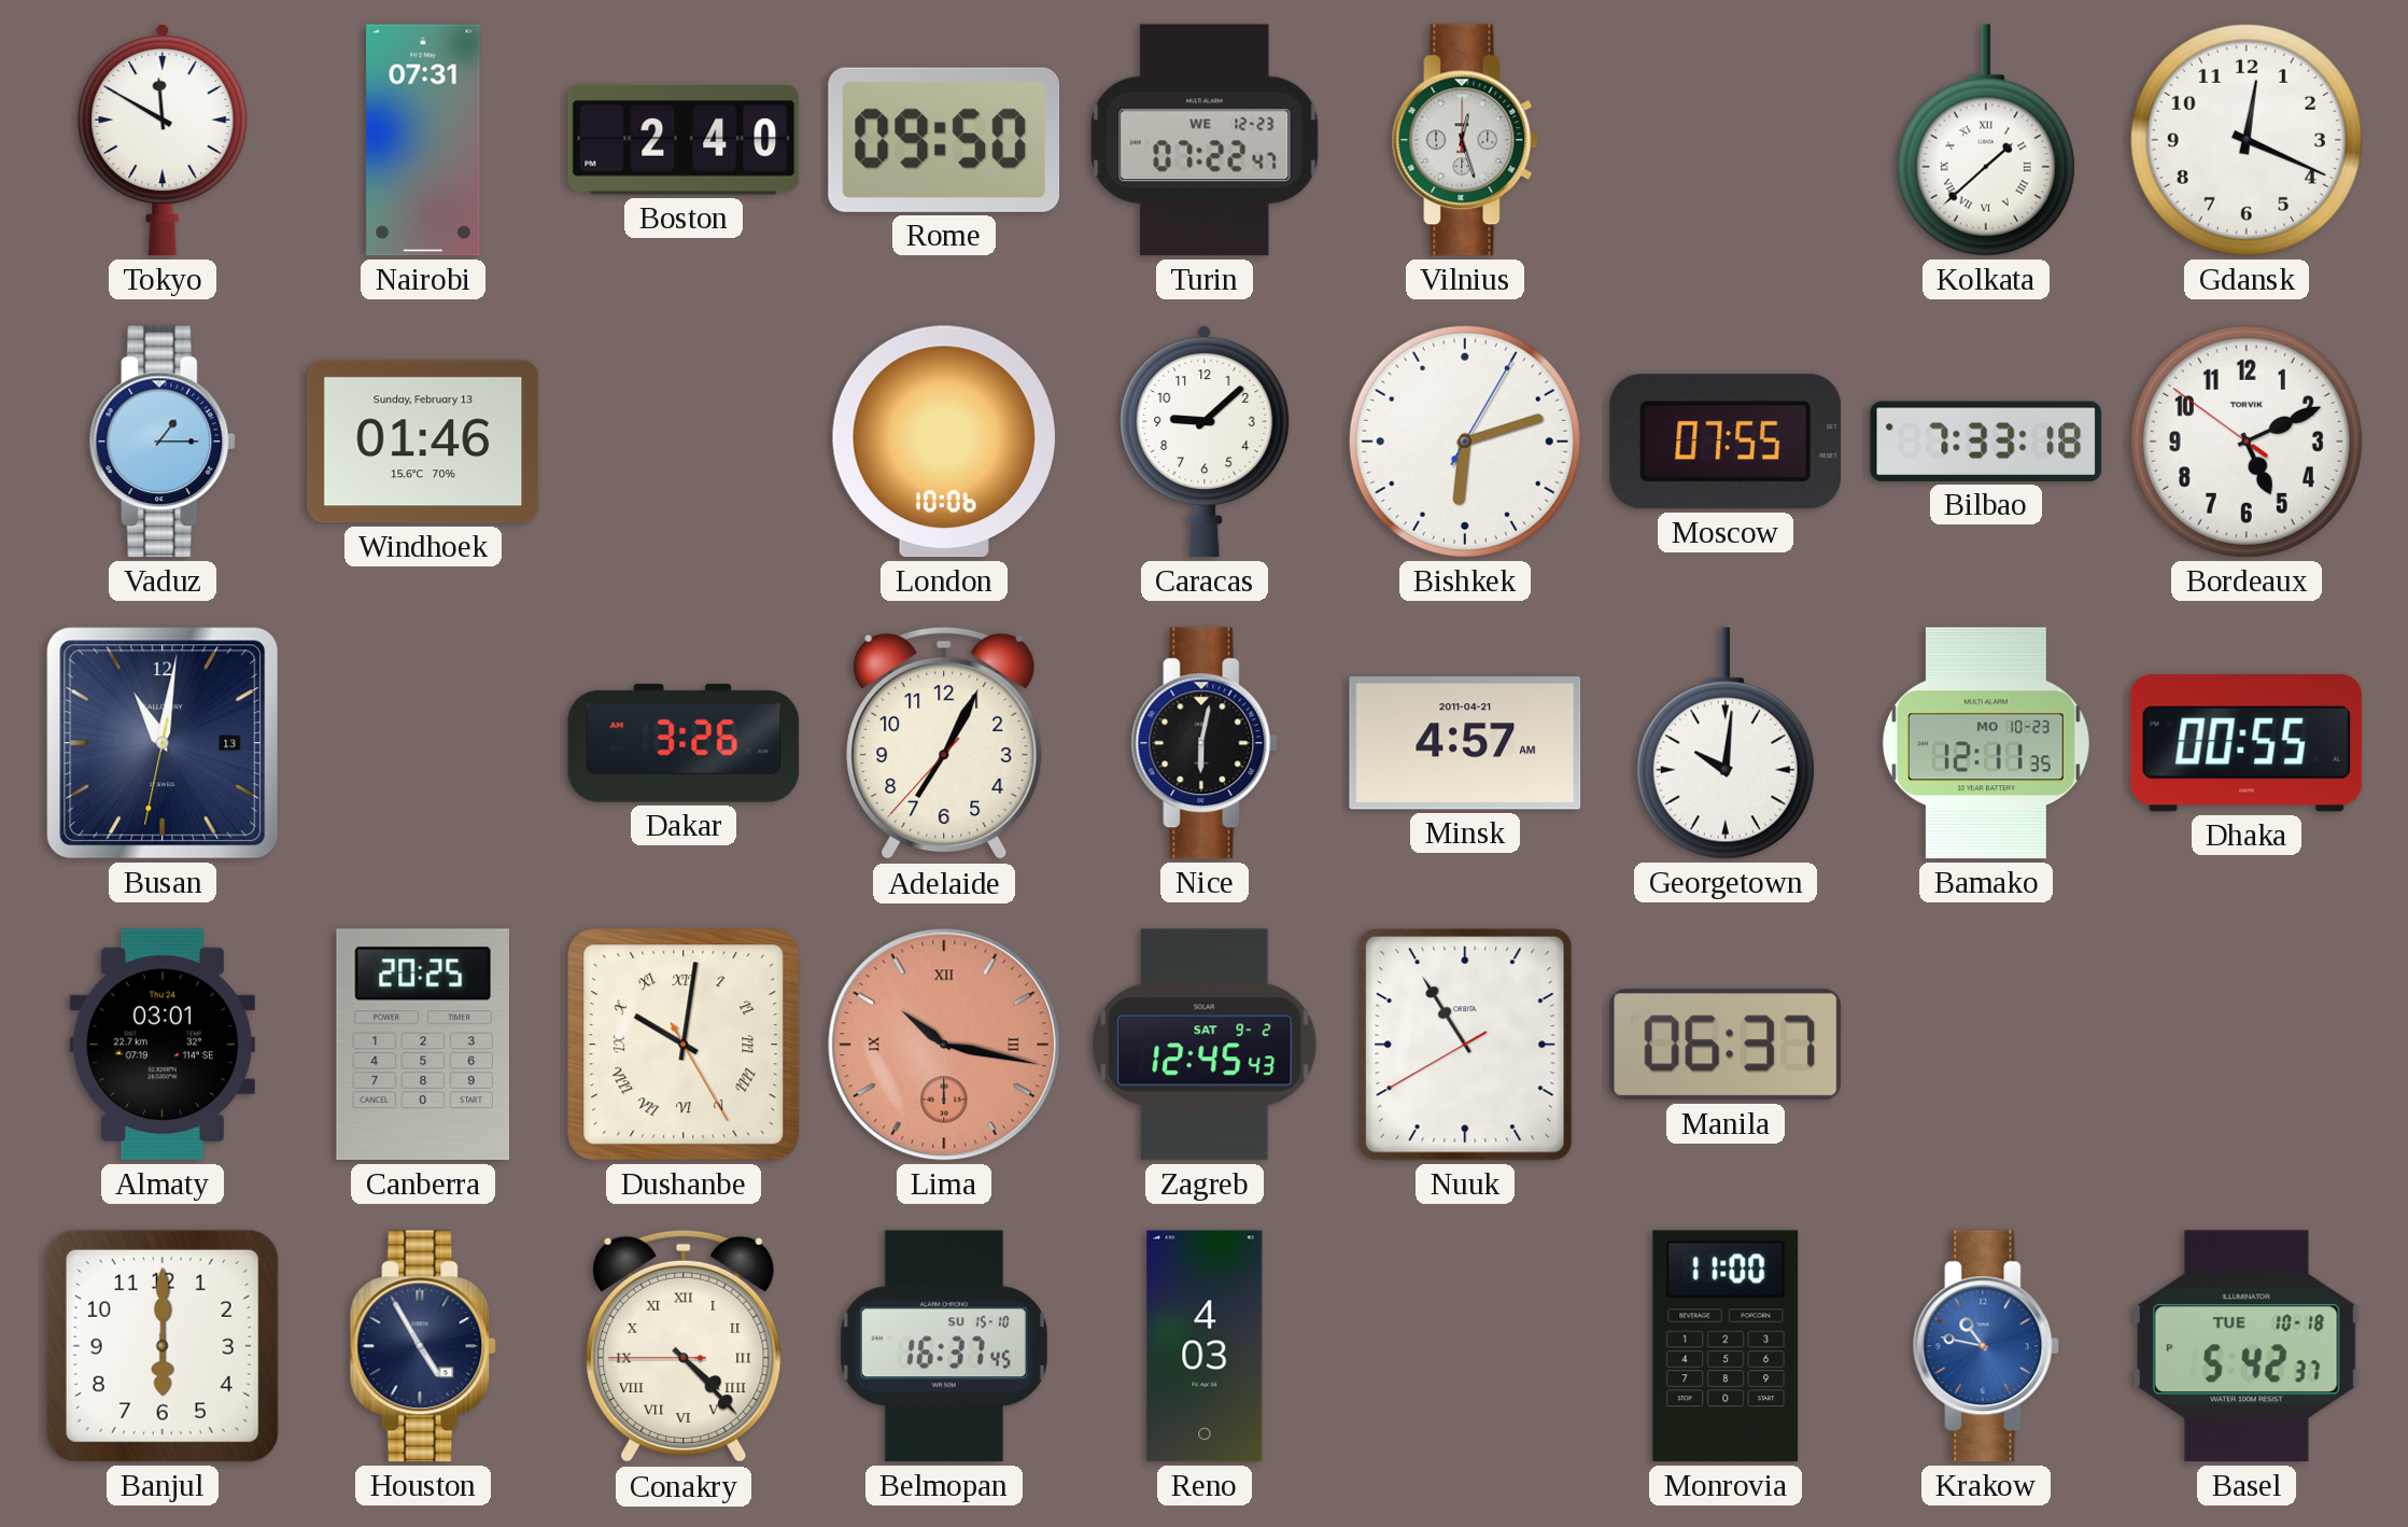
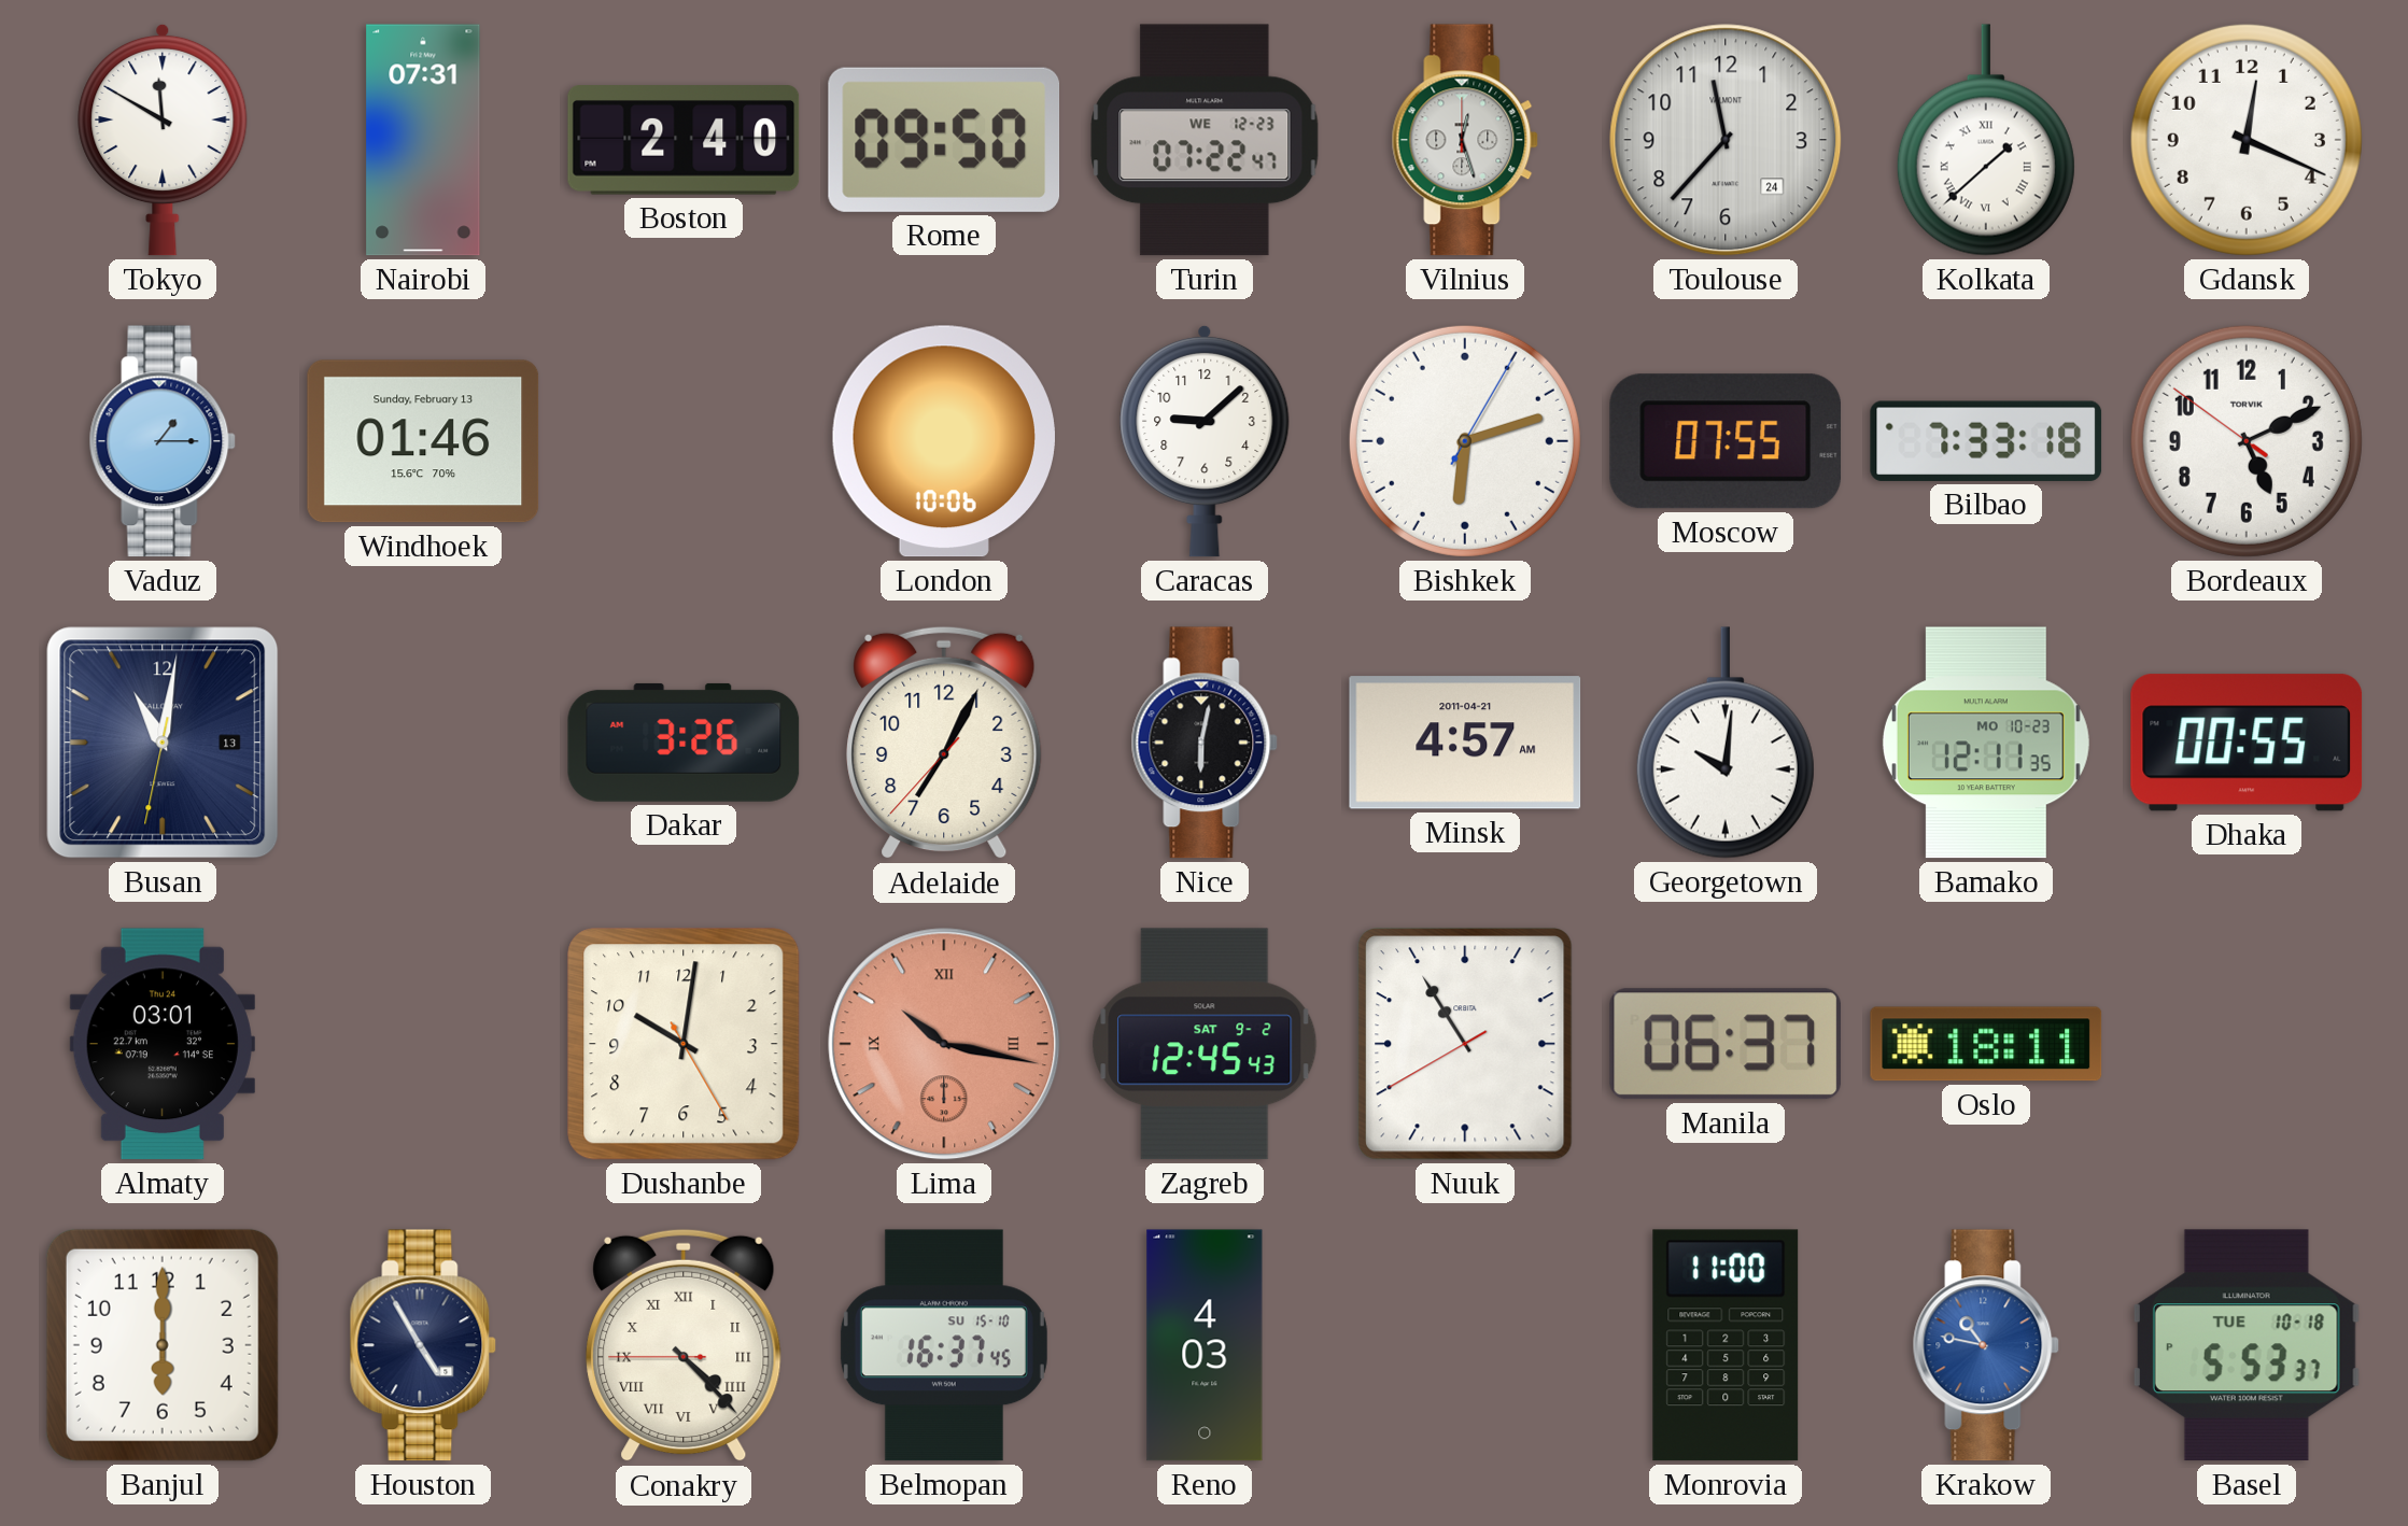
Toulouse: none -> 11:37 (1726, 140)
Canberra: 20:25 -> none (423, 1045)
Dushanbe numerals: Roman -> Arabic (684, 1044)
Oslo: none -> 18:11 (1986, 1044)
Basel: 5:42 -> 5:53 (2247, 1345)
